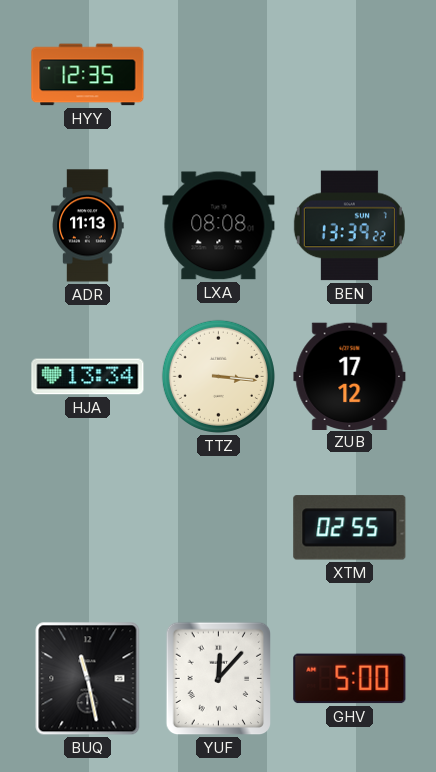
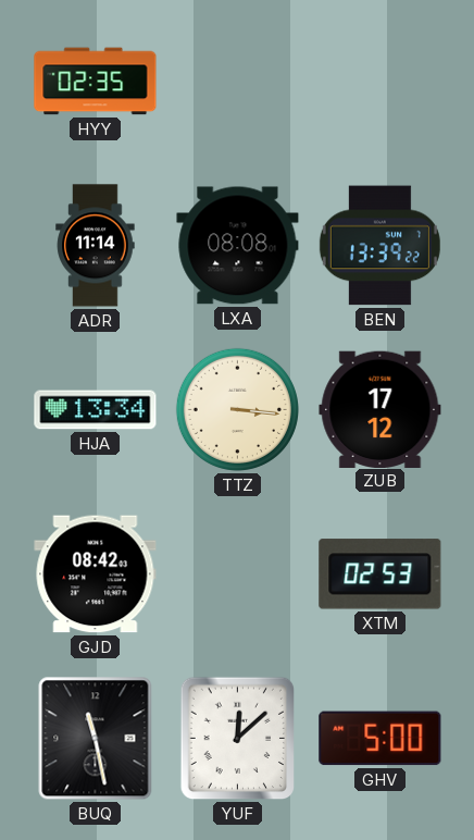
HYY: 12:35 -> 02:35 (96, 82)
ADR: 11:13 -> 11:14 (96, 246)
GJD: none -> 08:42 (96, 575)
XTM: 02:55 -> 02:53 (381, 575)
YUF: 12:07 -> 12:08 (238, 739)
